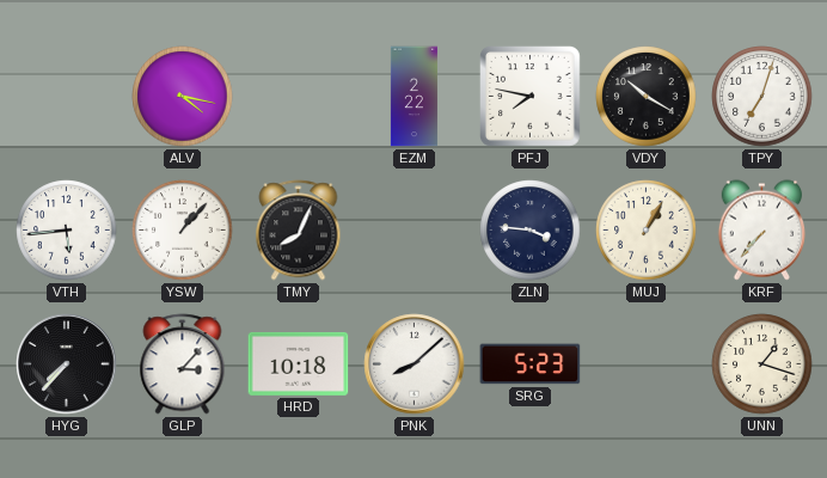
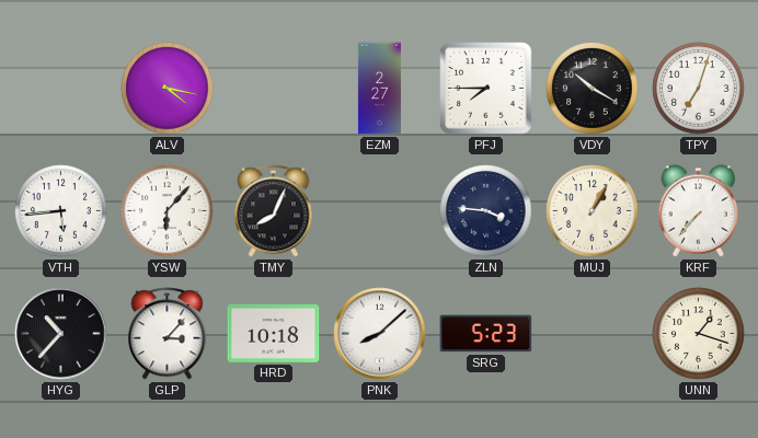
EZM: 2:22 -> 2:27 (379, 89)
PFJ: 7:47 -> 7:45 (486, 89)
YSW: 1:07 -> 6:07 (168, 211)
HYG: 7:37 -> 10:37 (61, 334)
